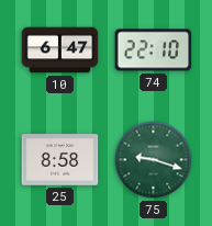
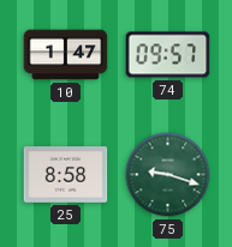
10: 6:47 -> 1:47 (66, 55)
74: 22:10 -> 09:57 (168, 55)
